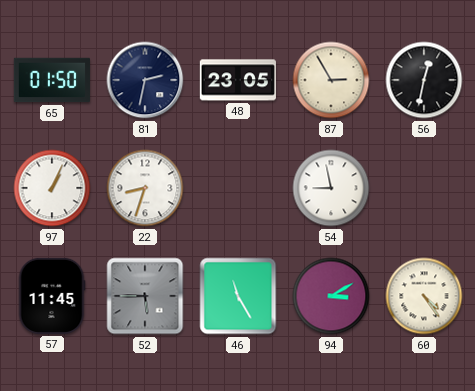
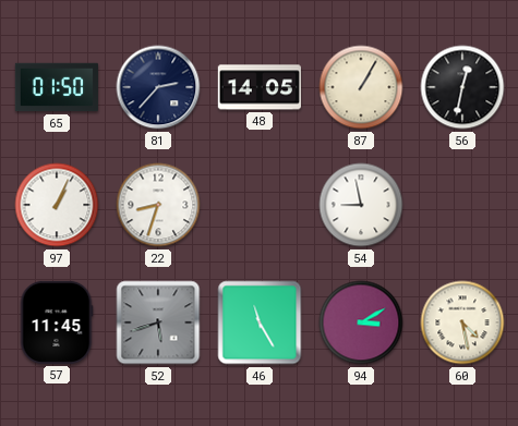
81: 2:32 -> 2:37 (158, 87)
48: 23:05 -> 14:05 (260, 87)
87: 2:55 -> 1:05 (361, 87)
52: 5:45 -> 5:42 (158, 322)
60: 4:24 -> 4:28 (462, 322)
